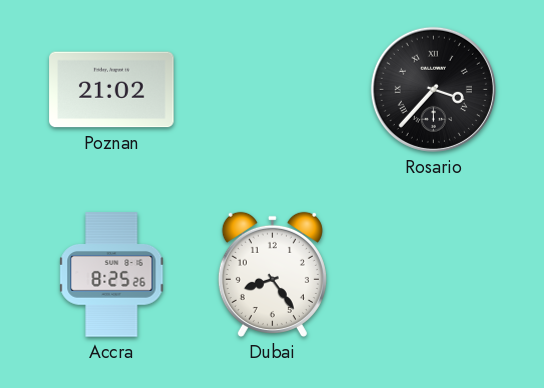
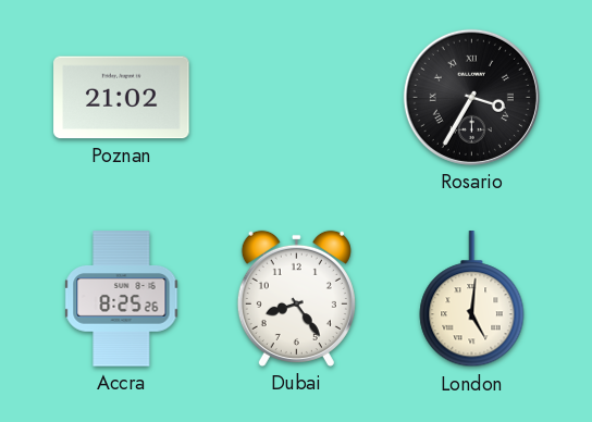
Rosario: 3:37 -> 3:35 (471, 97)
London: none -> 5:01 (472, 299)
